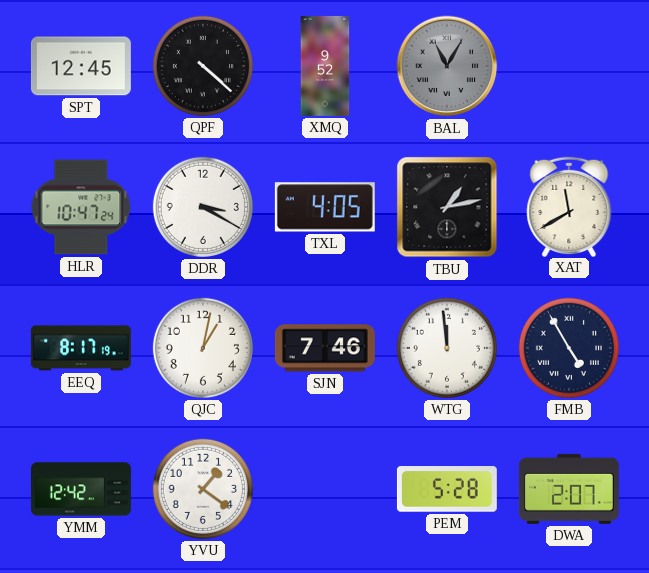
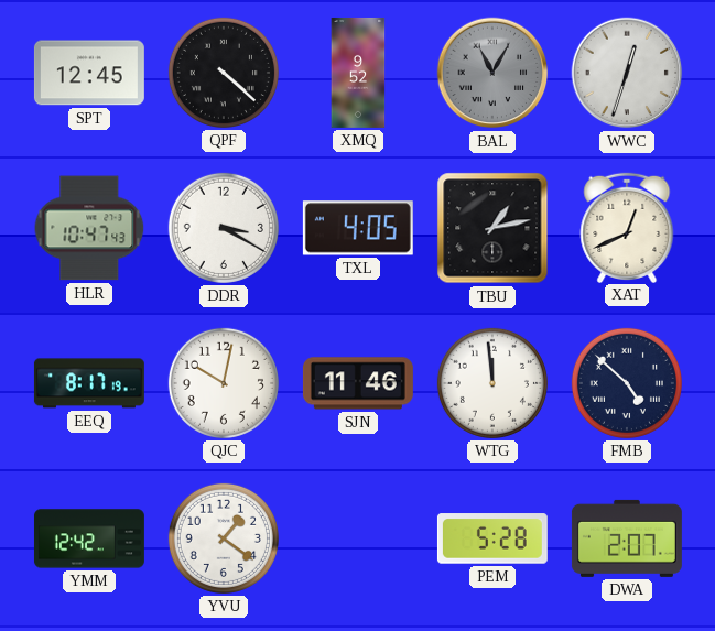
WWC: none -> 12:33 (627, 73)
HLR: 10:47:24 -> 10:47:43 (89, 228)
XAT: 11:40 -> 12:41 (627, 227)
QJC: 1:02 -> 10:02 (224, 383)
SJN: 7:46 -> 11:46 (358, 383)
FMB: 4:55 -> 4:52 (627, 383)
